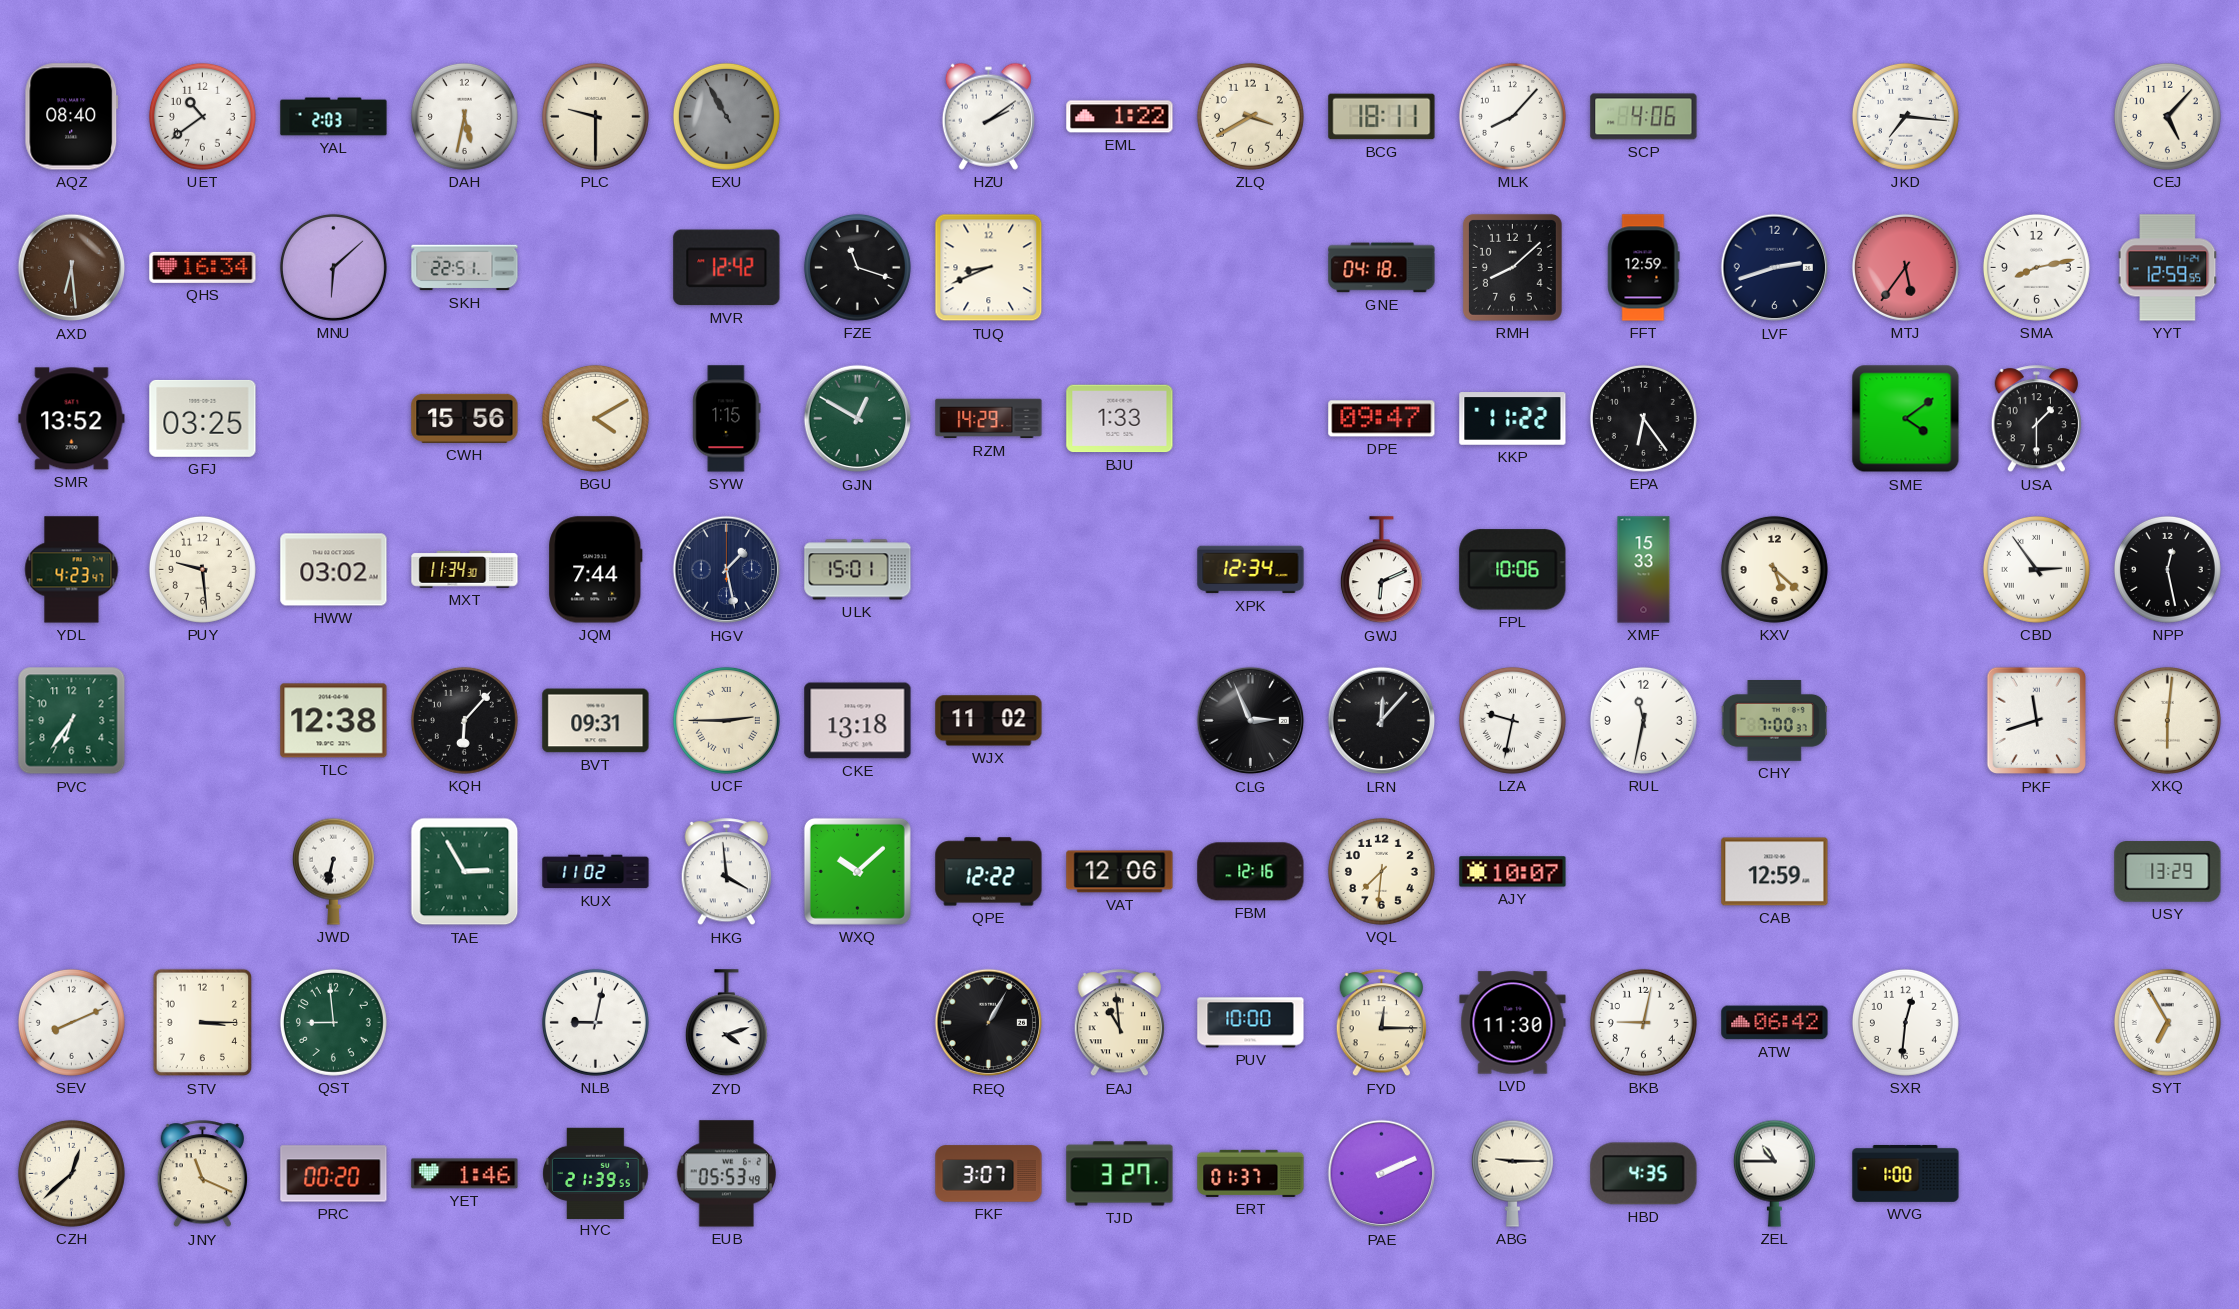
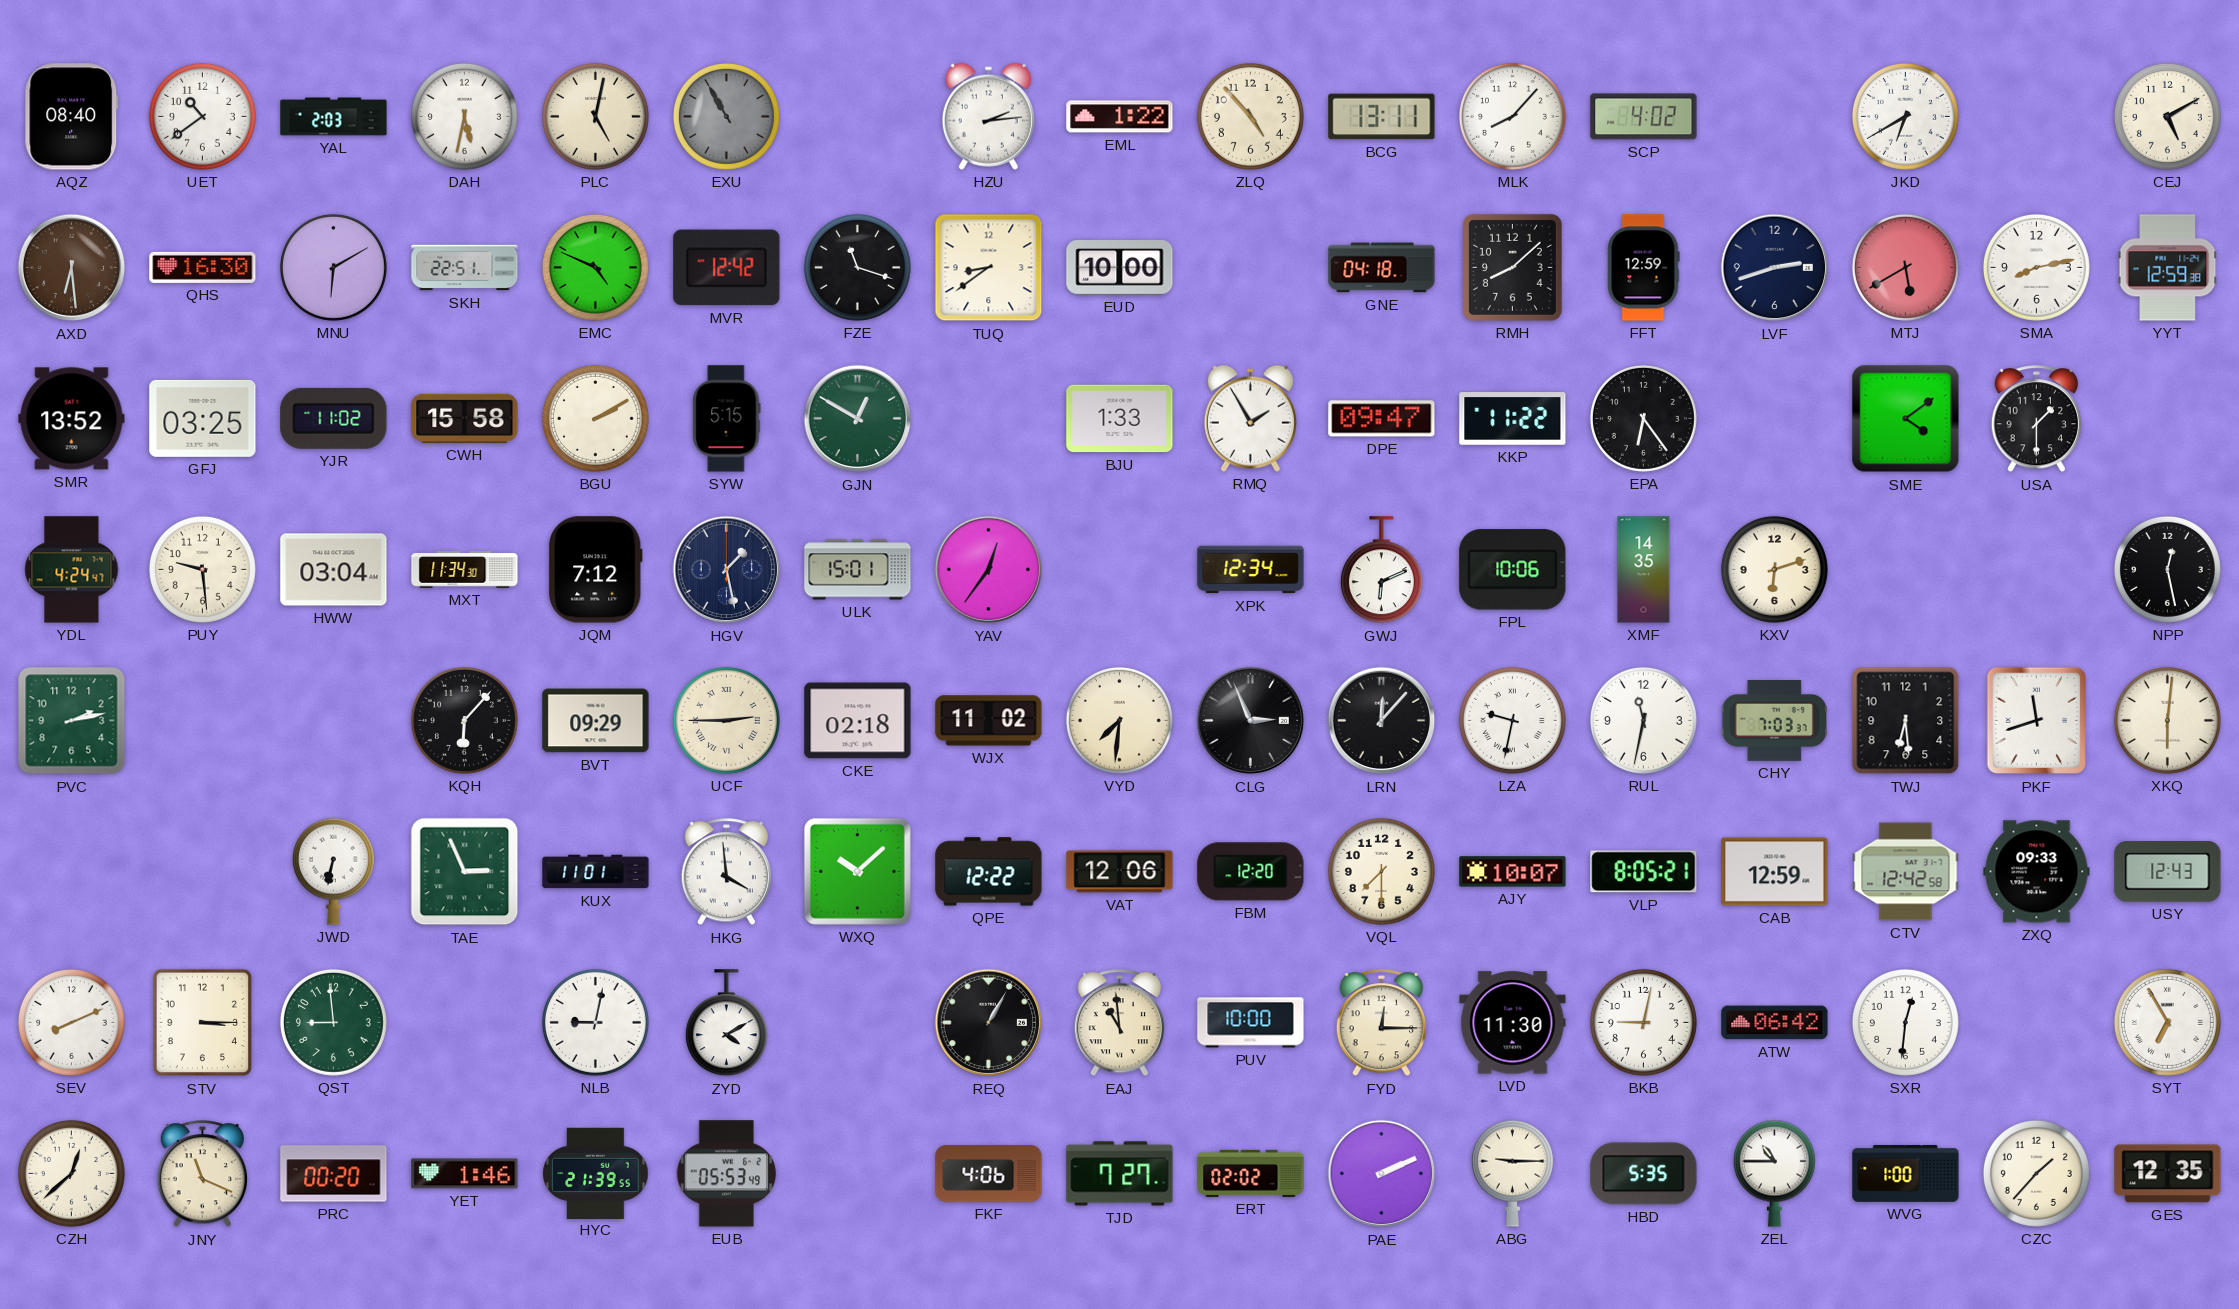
PLC: 9:30 -> 5:02 (595, 116)
HZU: 2:09 -> 2:14 (988, 116)
ZLQ: 3:40 -> 4:53 (1250, 116)
BCG: 18:11 -> 13:11 (1382, 117)
SCP: 4:06 -> 4:02 (1644, 117)
JKD: 7:16 -> 6:40 (1905, 116)
CEJ: 5:07 -> 5:10 (2167, 116)
QHS: 16:34 -> 16:30 (203, 267)
MNU: 6:08 -> 6:10 (333, 267)
EMC: none -> 4:49 (595, 267)
TUQ: 8:41 -> 8:39 (989, 268)
EUD: none -> 10:00 (1120, 268)
MTJ: 5:36 -> 5:40 (1905, 267)
YYT: 12:59:55 -> 12:59:38 (2168, 268)
YJR: none -> 11:02 (334, 418)
CWH: 15:56 -> 15:58 (465, 418)
BGU: 4:10 -> 2:10 (595, 418)
SYW: 1:15 -> 5:15 (727, 419)
RZM: 14:29 -> none (989, 419)
RMQ: none -> 1:55 (1250, 418)
YDL: 4:23 -> 4:24 (72, 570)
HWW: 03:02 -> 03:04 (334, 570)
JQM: 7:44 -> 7:12 (596, 570)
YAV: none -> 12:36 (989, 570)
XMF: 15:33 -> 14:35 (1644, 570)
KXV: 5:22 -> 6:12 (1774, 569)
CBD: 2:54 -> none (2036, 569)
PVC: 6:36 -> 2:13 (72, 721)
TLC: 12:38 -> none (334, 721)
BVT: 09:31 -> 09:29 (596, 721)
CKE: 13:18 -> 02:18 (858, 721)
VYD: none -> 7:31 (1119, 720)
CHY: 7:00 -> 7:03 (1774, 721)
TWJ: none -> 6:29 (1906, 721)
TAE: 2:55 -> 2:56 (465, 872)
KUX: 11:02 -> 11:01 (596, 872)
FBM: 12:16 -> 12:20 (1251, 872)
VQL: 7:31 -> 7:30 (1381, 871)
VLP: none -> 8:05 (1644, 872)
CTV: none -> 12:42 (1906, 872)
ZXQ: none -> 09:33 (2037, 872)
USY: 13:29 -> 12:43 (2168, 872)
ZYD: 4:12 -> 4:10 (726, 1023)
FKF: 3:07 -> 4:06 (989, 1174)
TJD: 3:27 -> 7:27 (1120, 1174)
ERT: 01:37 -> 02:02 (1251, 1173)
HBD: 4:35 -> 5:35 (1644, 1174)
CZC: none -> 1:37 (2036, 1173)
GES: none -> 12:35 (2168, 1174)
